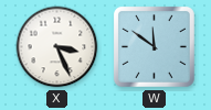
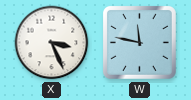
W: 11:51 -> 11:47 (139, 42)
